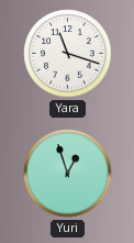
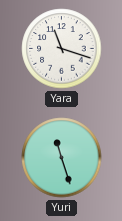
Yuri: 12:57 -> 11:27 (62, 158)
